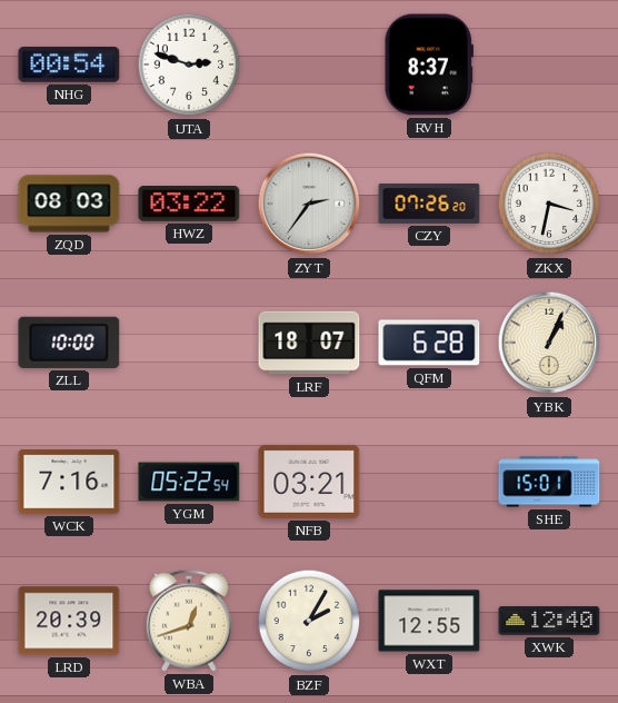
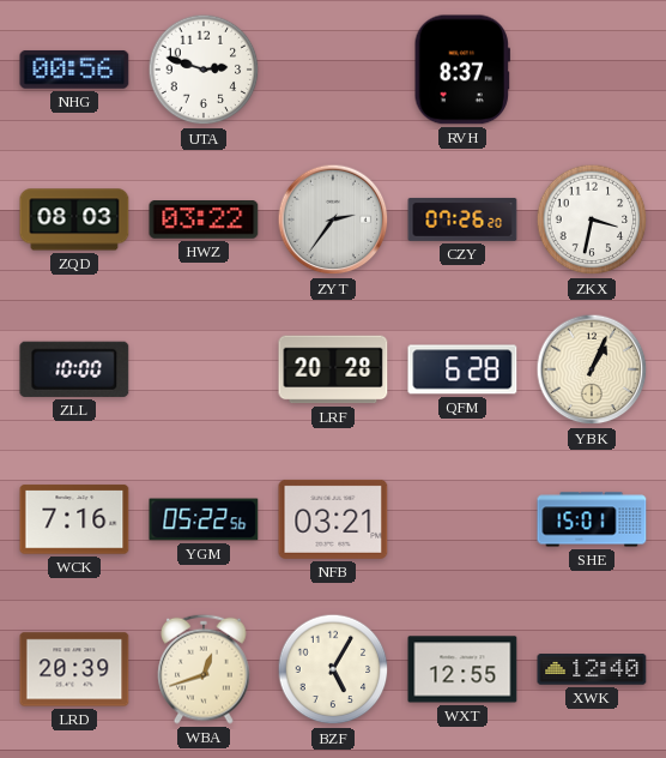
NHG: 00:54 -> 00:56 (74, 70)
LRF: 18:07 -> 20:28 (333, 369)
YGM: 05:22:54 -> 05:22:56 (204, 519)
BZF: 2:05 -> 5:05 (333, 669)
